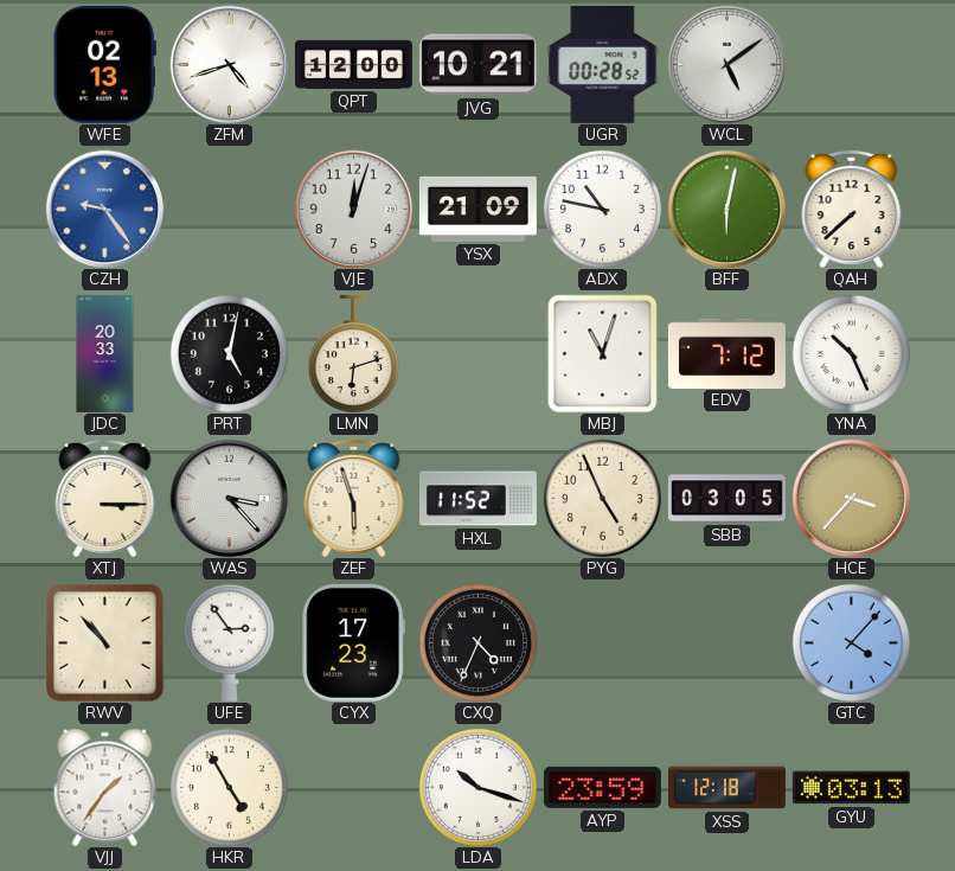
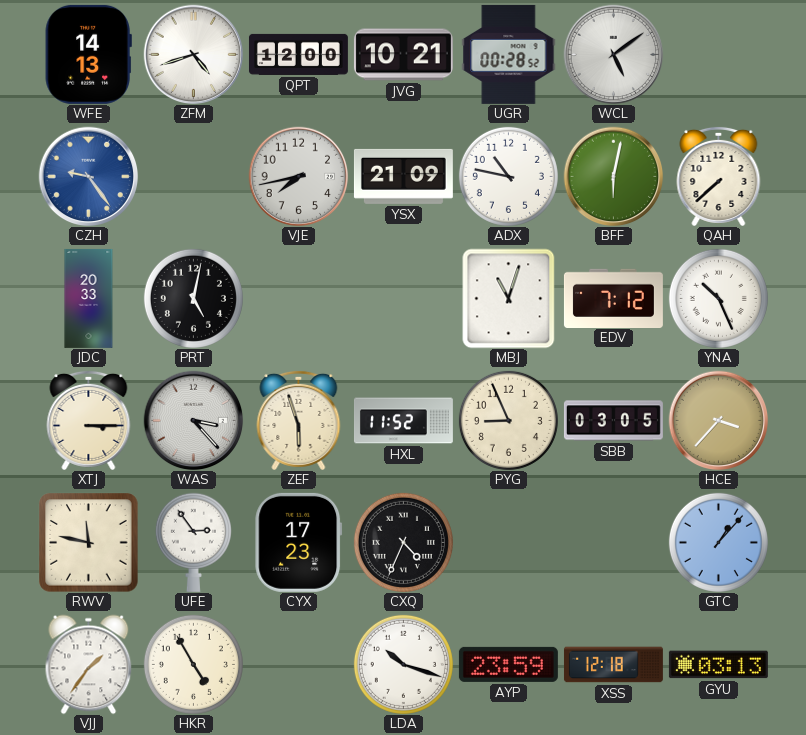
WFE: 02:13 -> 14:13 (88, 54)
VJE: 12:03 -> 7:43 (298, 176)
LMN: 6:12 -> none (353, 353)
PYG: 4:56 -> 8:56 (508, 420)
RWV: 10:53 -> 11:47 (88, 542)
GTC: 4:07 -> 1:07 (718, 542)
